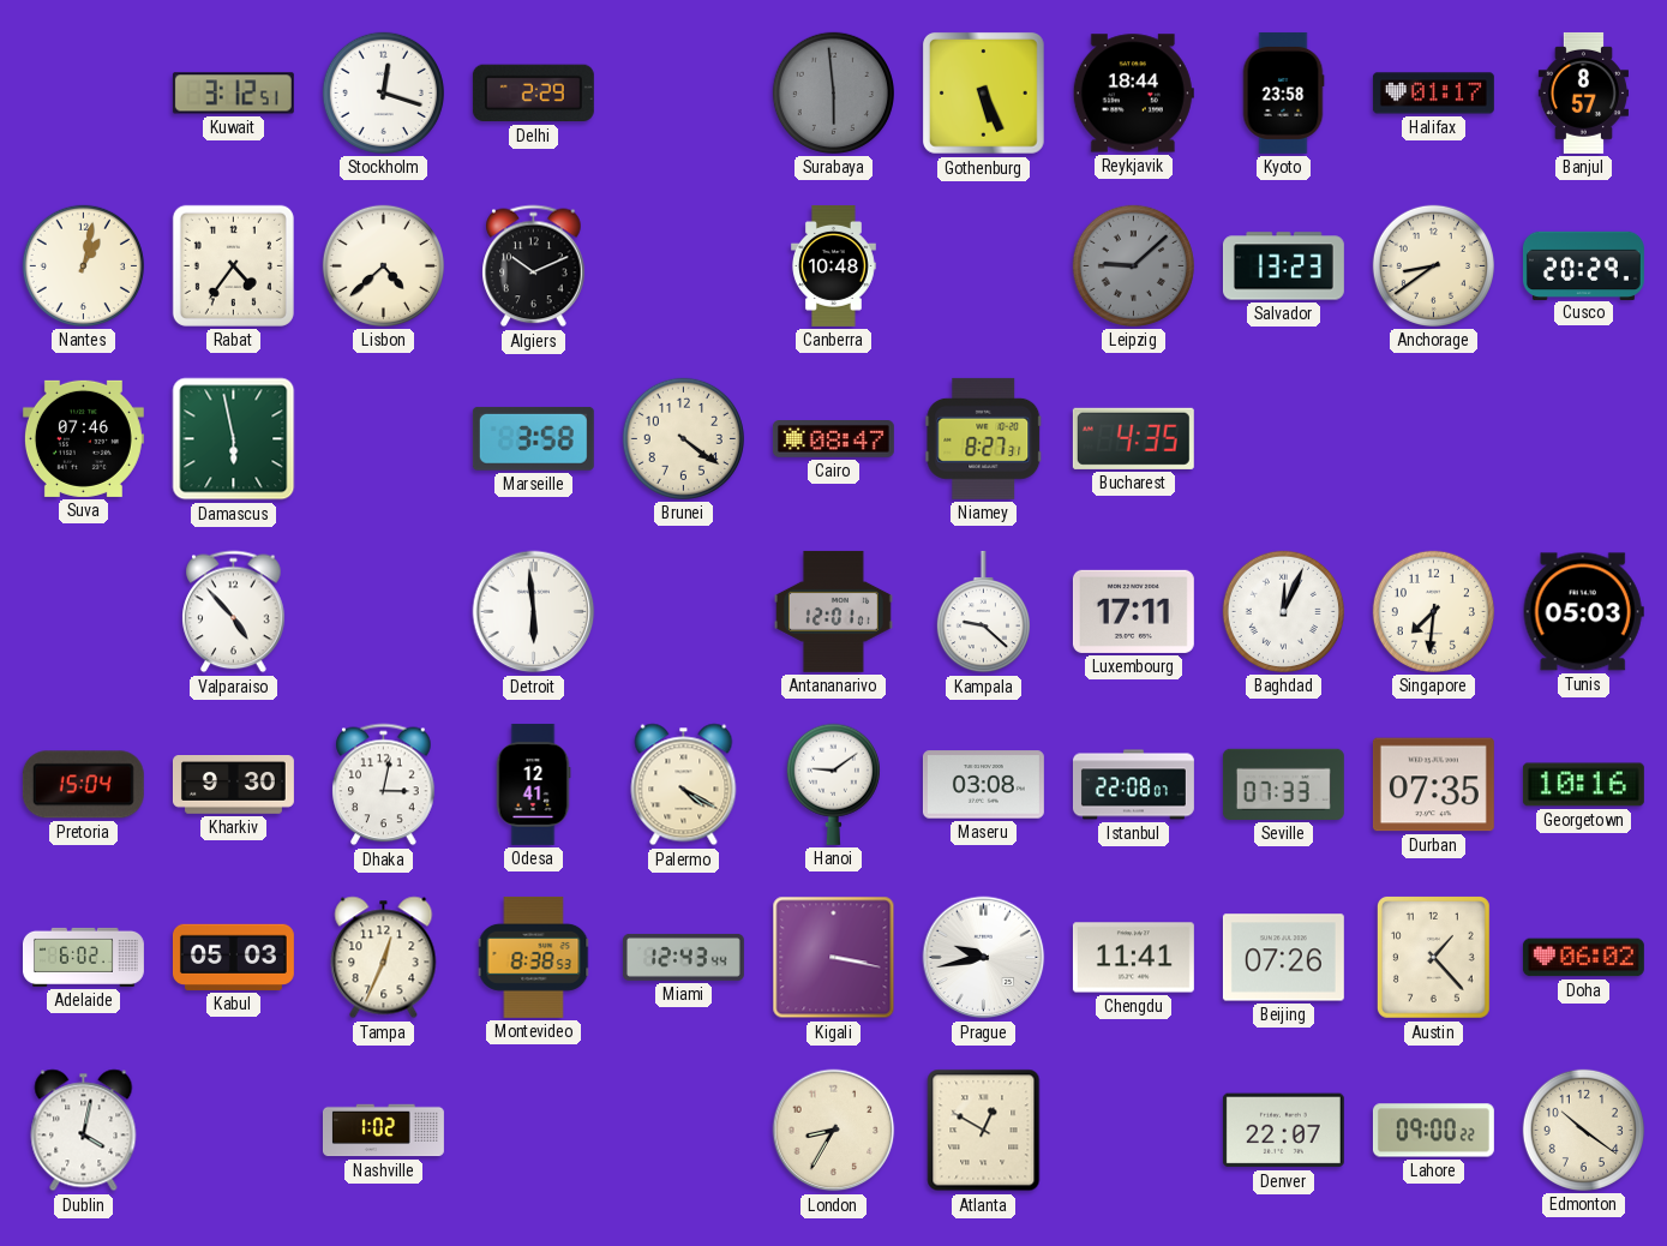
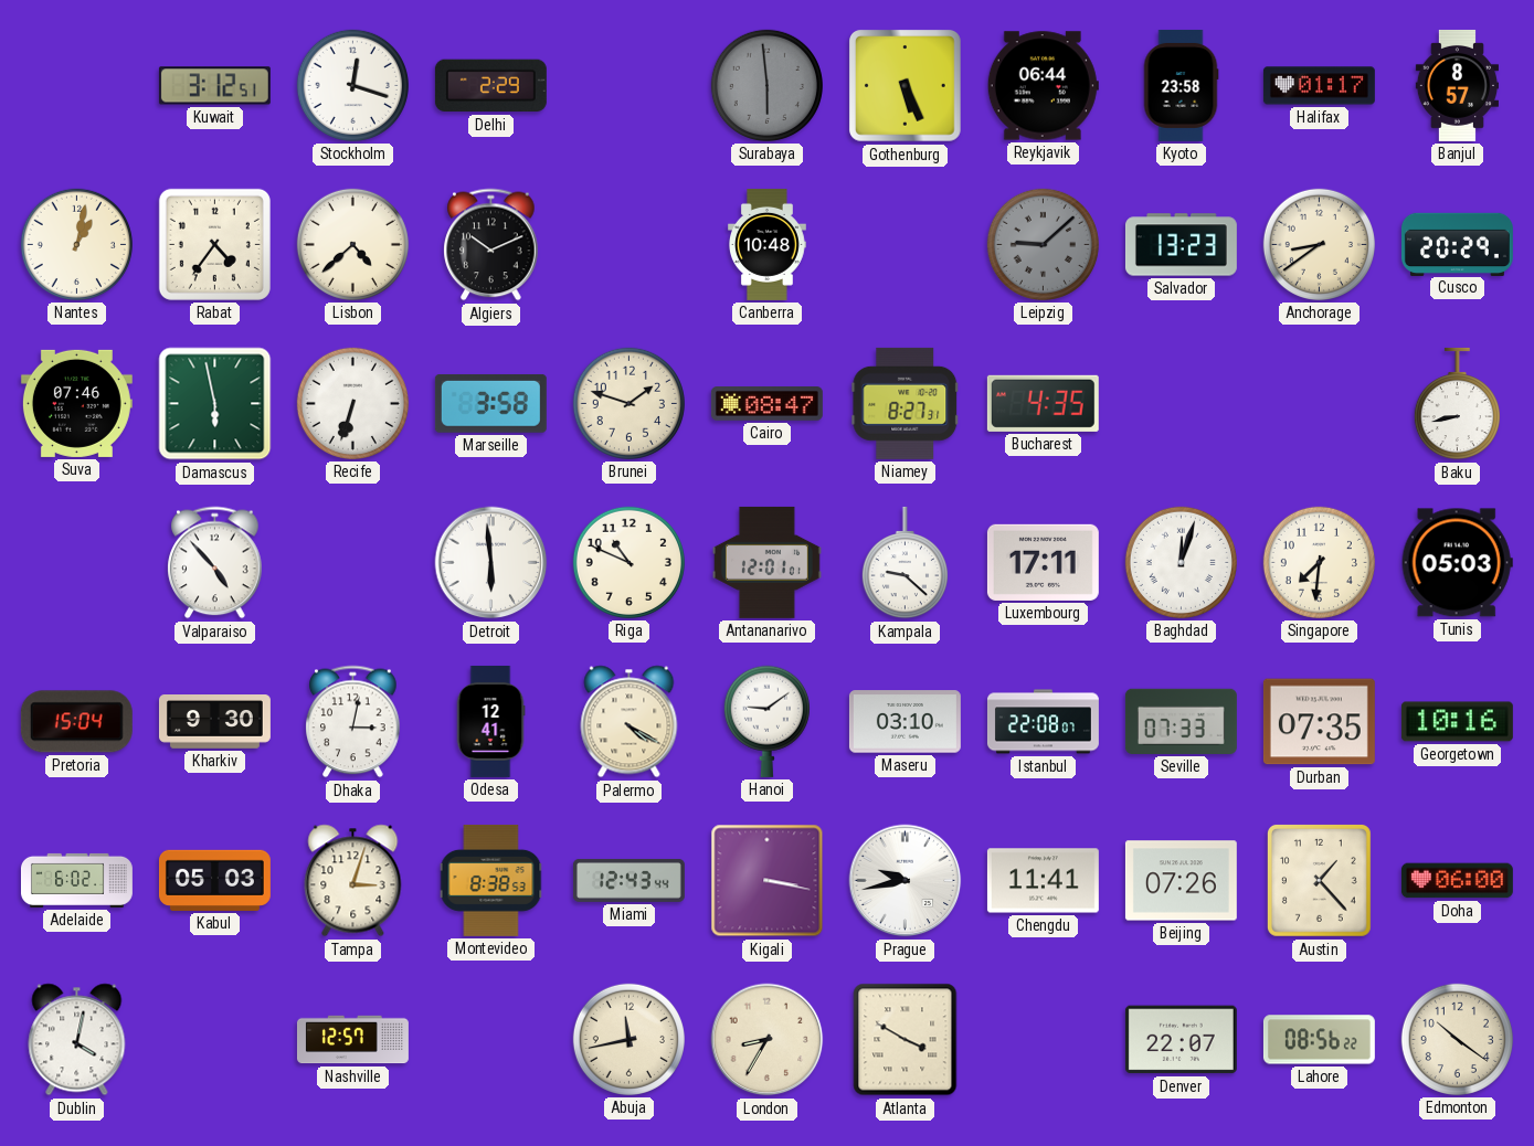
Reykjavik: 18:44 -> 06:44 (1043, 86)
Recife: none -> 6:33 (352, 403)
Brunei: 4:21 -> 1:48 (628, 403)
Baku: none -> 8:43 (1457, 404)
Riga: none -> 10:49 (628, 562)
Baghdad: 12:04 -> 12:03 (1181, 562)
Maseru: 03:08 -> 03:10 (904, 722)
Tampa: 12:34 -> 3:03 (353, 881)
Doha: 06:02 -> 06:00 (1457, 881)
Nashville: 1:02 -> 12:57 (352, 1040)
Abuja: none -> 11:43 (628, 1039)
Atlanta: 12:50 -> 3:50 (906, 1040)
Lahore: 09:00 -> 08:56 (1319, 1040)
